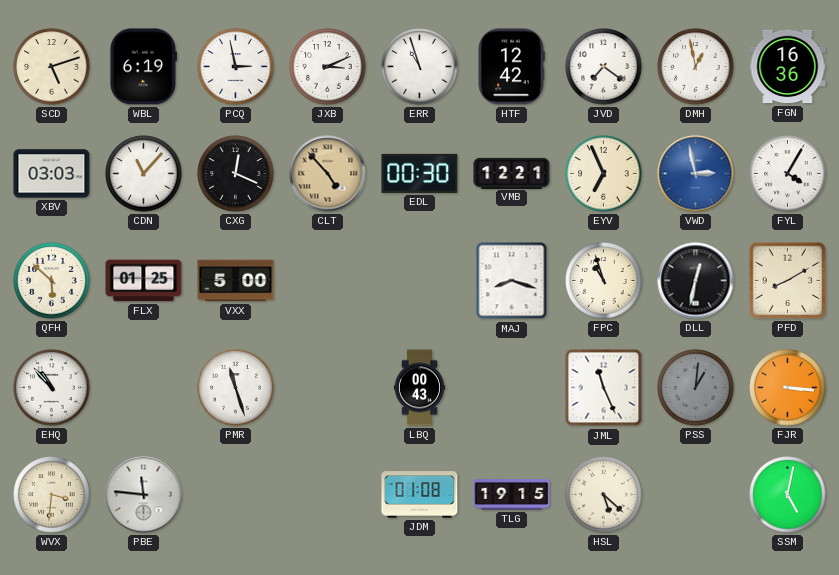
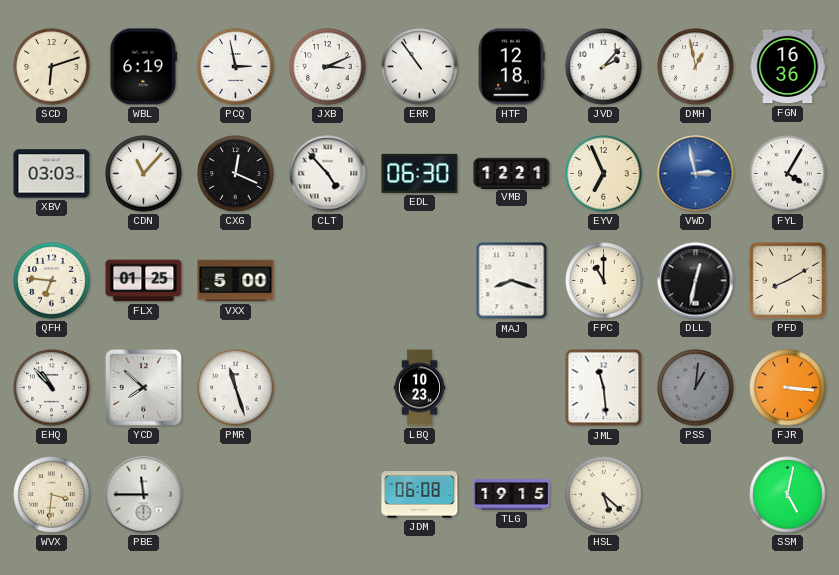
SCD: 5:12 -> 6:12 (52, 67)
ERR: 10:57 -> 10:54 (420, 67)
HTF: 12:42 -> 12:18 (511, 67)
JVD: 7:21 -> 2:07 (604, 67)
CLT dial: champagne -> white (328, 174)
EDL: 00:30 -> 06:30 (420, 173)
QFH: 5:52 -> 6:46 (52, 281)
FPC: 10:57 -> 11:00 (604, 281)
YCD: none -> 7:52 (143, 387)
LBQ: 00:43 -> 10:23 (420, 388)
JML: 11:26 -> 11:29 (604, 388)
PBE: 11:46 -> 11:45 (144, 495)
JDM: 01:08 -> 06:08 (420, 495)
